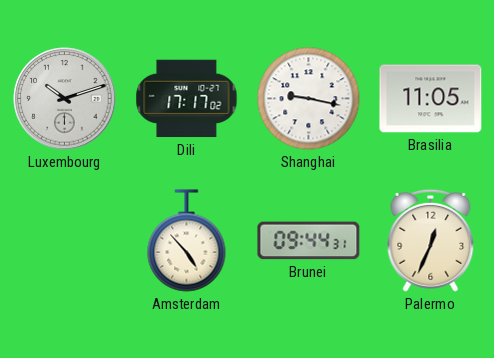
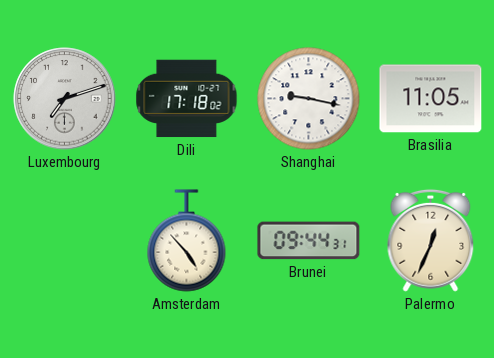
Luxembourg: 10:12 -> 7:12 (65, 99)
Dili: 17:17 -> 17:18 (187, 99)
